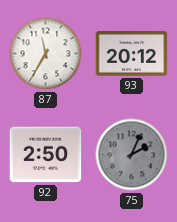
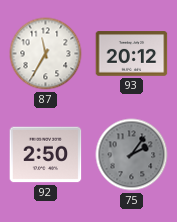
75: 2:04 -> 2:06 (132, 155)
